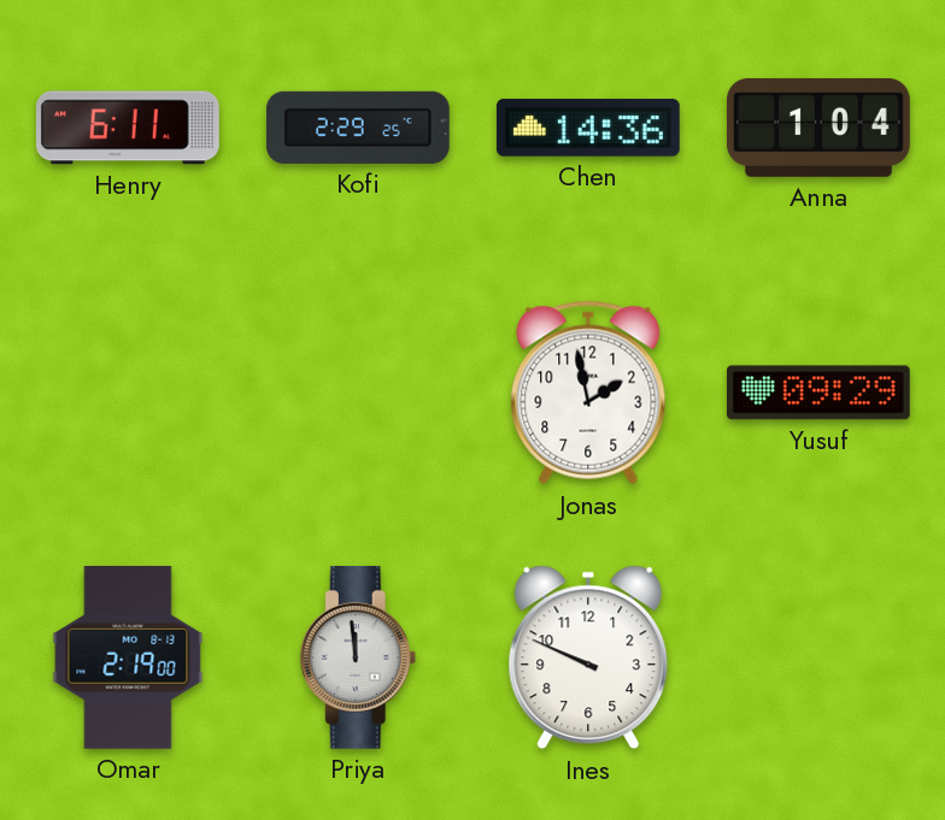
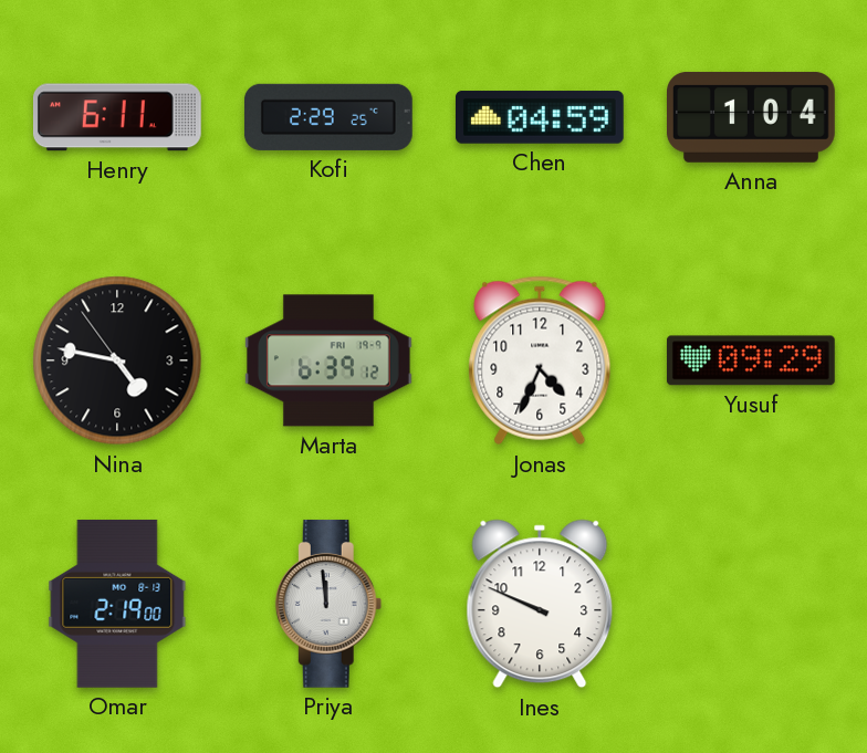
Chen: 14:36 -> 04:59 (540, 117)
Nina: none -> 4:46 (117, 360)
Marta: none -> 6:39 (328, 360)
Jonas: 1:58 -> 4:34 (540, 360)
